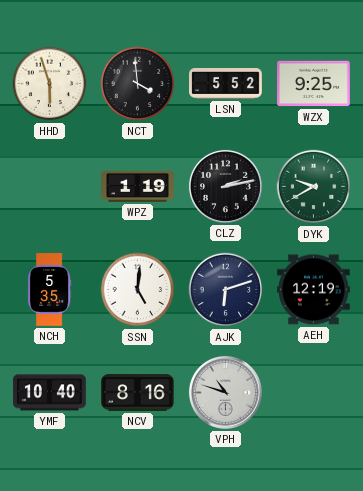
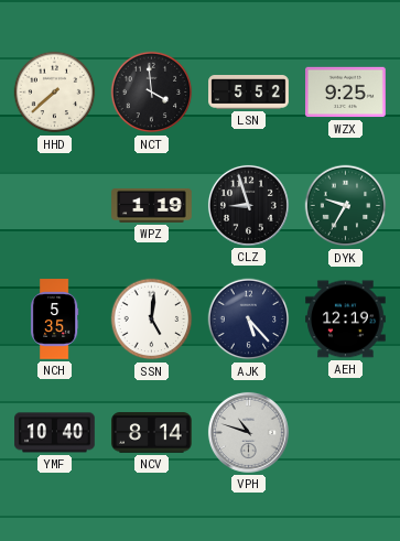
HHD: 5:57 -> 7:38 (55, 93)
CLZ: 2:13 -> 8:57 (248, 205)
DYK: 9:40 -> 9:35 (346, 206)
AJK: 6:12 -> 5:23 (249, 320)
NCV: 8:16 -> 8:14 (152, 433)
